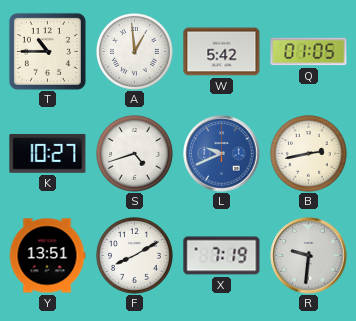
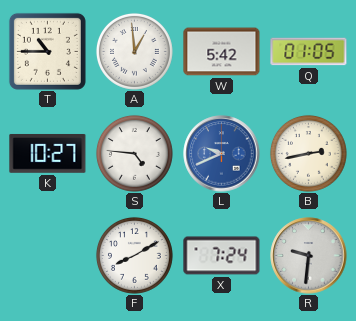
S: 4:42 -> 4:46 (134, 153)
Y: 13:51 -> none (47, 256)
X: 7:19 -> 7:24 (222, 256)
